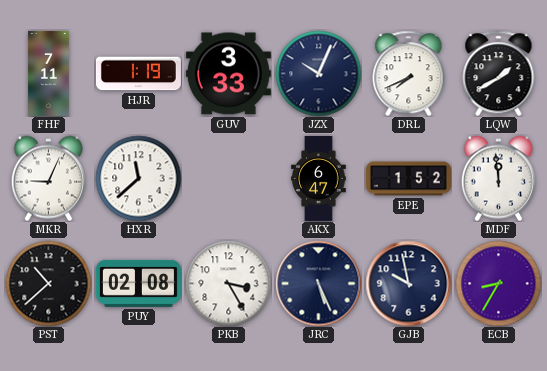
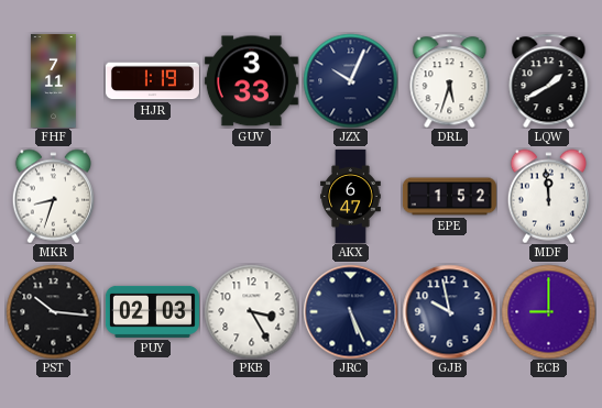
DRL: 7:41 -> 5:33 (450, 80)
MKR: 9:04 -> 8:33 (53, 196)
HXR: 11:38 -> none (138, 178)
PST: 10:38 -> 10:16 (53, 311)
PUY: 02:08 -> 02:03 (152, 311)
ECB: 8:35 -> 9:00 (548, 311)
